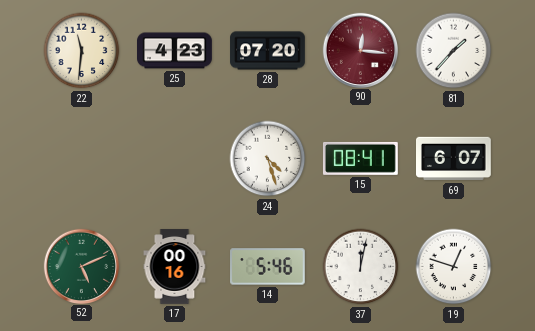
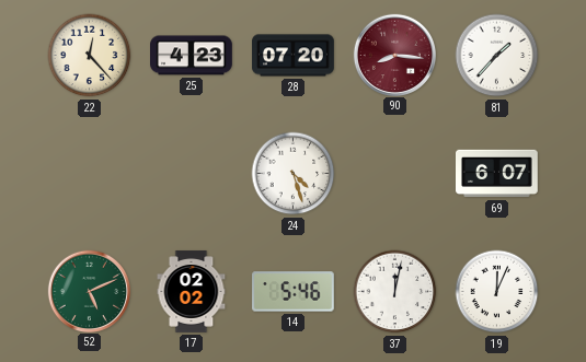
22: 11:31 -> 12:23 (90, 56)
90: 12:16 -> 8:16 (394, 55)
15: 08:41 -> none (360, 158)
17: 00:16 -> 02:02 (192, 292)
19: 12:48 -> 12:04 (497, 292)
